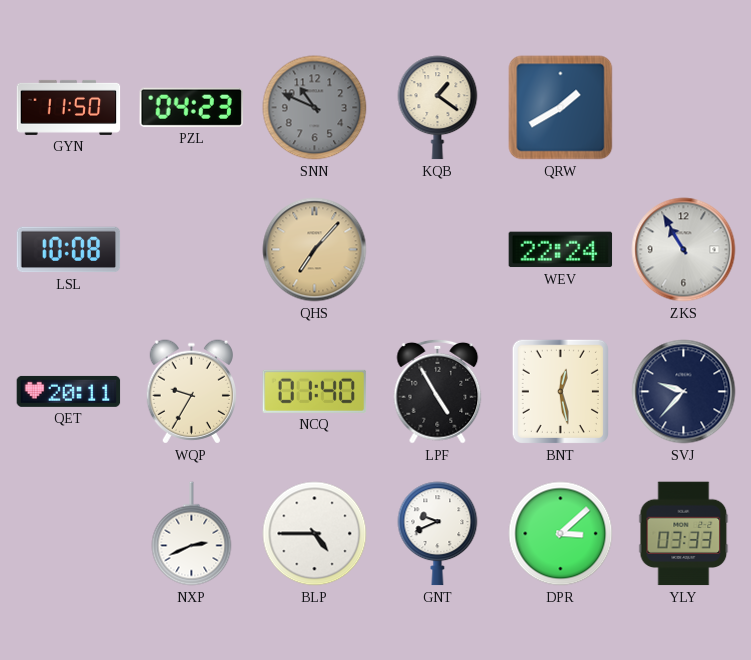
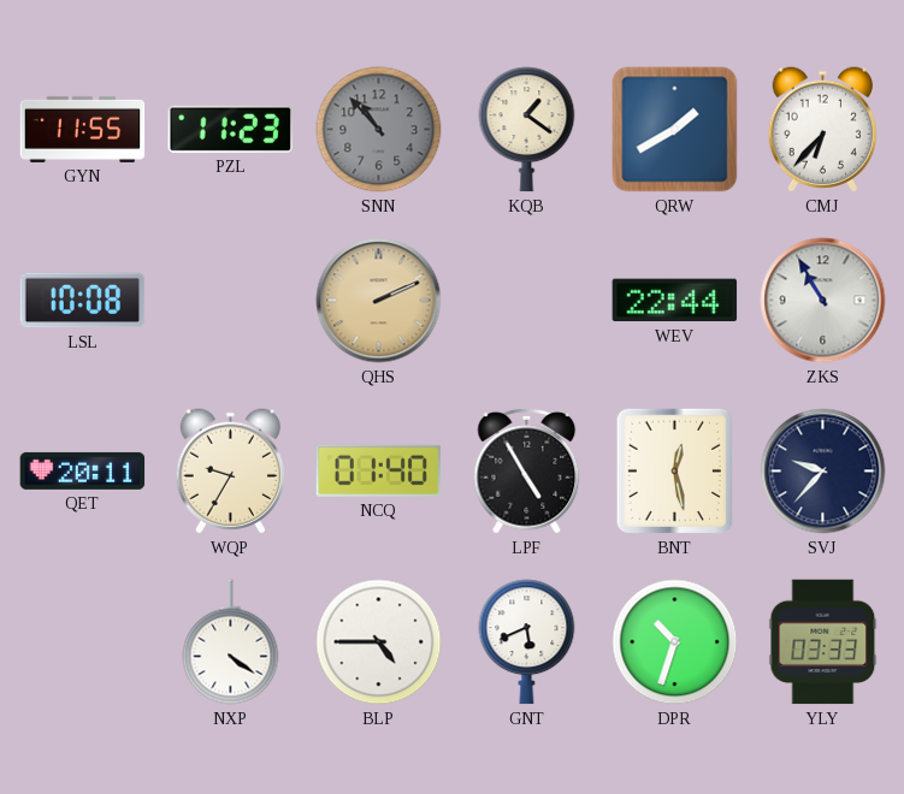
GYN: 11:50 -> 11:55 (83, 129)
PZL: 04:23 -> 11:23 (230, 129)
SNN: 10:49 -> 10:53 (379, 130)
CMJ: none -> 6:37 (822, 130)
QHS: 7:07 -> 2:11 (379, 301)
WEV: 22:24 -> 22:44 (675, 301)
NXP: 2:41 -> 4:21 (231, 642)
GNT: 9:41 -> 5:41 (527, 642)
DPR: 3:08 -> 10:33 (675, 642)
